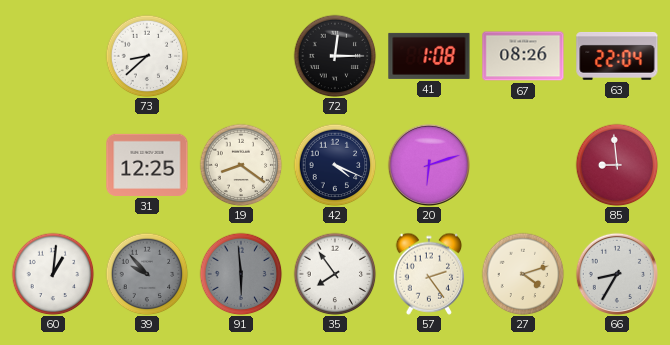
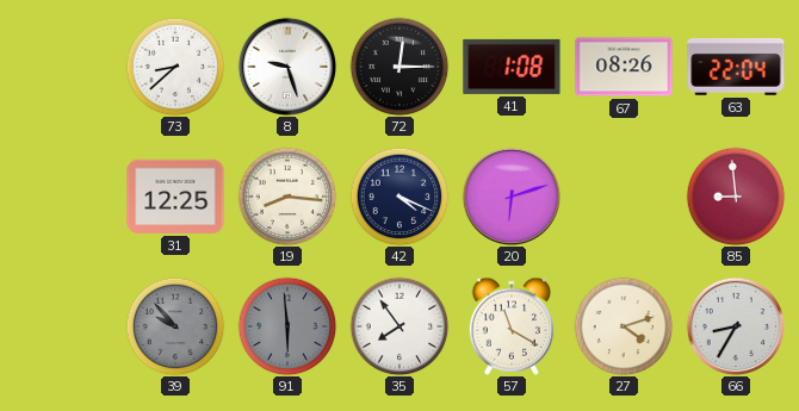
8: none -> 9:27 (286, 66)
19: 8:21 -> 8:16 (287, 197)
60: 1:01 -> none (53, 274)
57: 2:24 -> 11:20 (512, 326)
